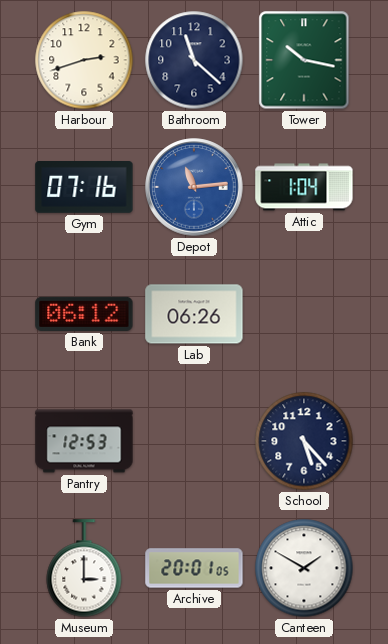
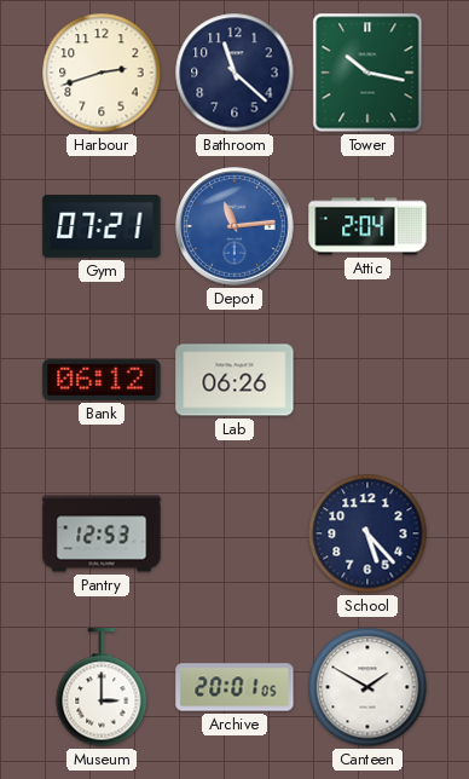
Gym: 07:16 -> 07:21 (102, 227)
Attic: 1:04 -> 2:04 (367, 226)
